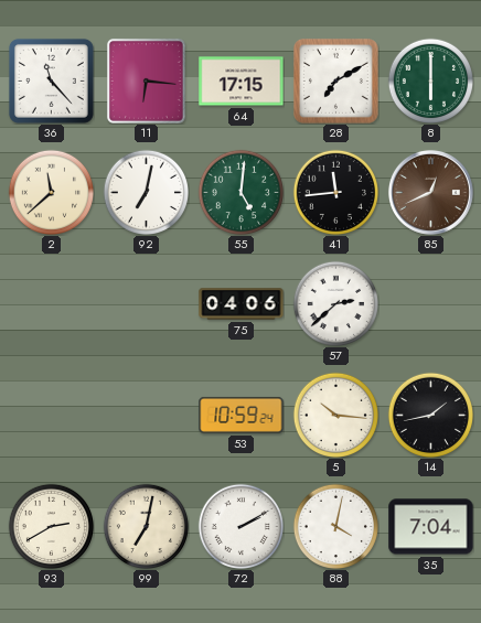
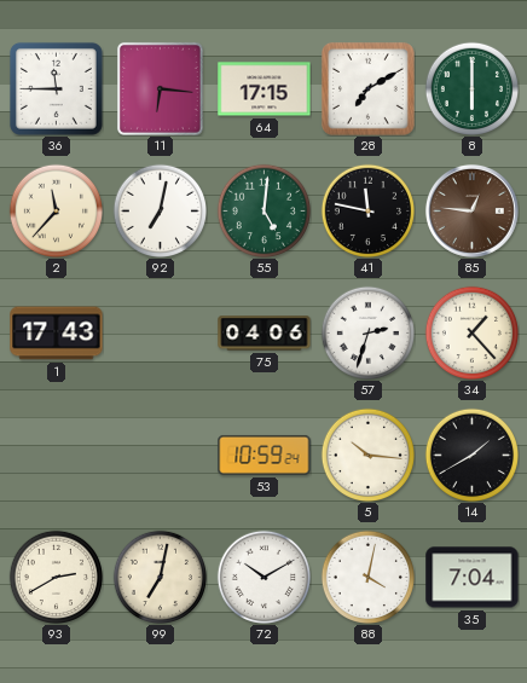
36: 11:23 -> 11:45 (56, 88)
2: 11:38 -> 11:37 (56, 210)
41: 11:44 -> 11:47 (367, 210)
85: 12:41 -> 12:46 (471, 210)
1: none -> 17:43 (57, 334)
57: 2:38 -> 2:33 (367, 332)
34: none -> 1:23 (471, 332)
14: 1:43 -> 1:40 (471, 455)
72: 2:10 -> 10:10 (263, 577)
